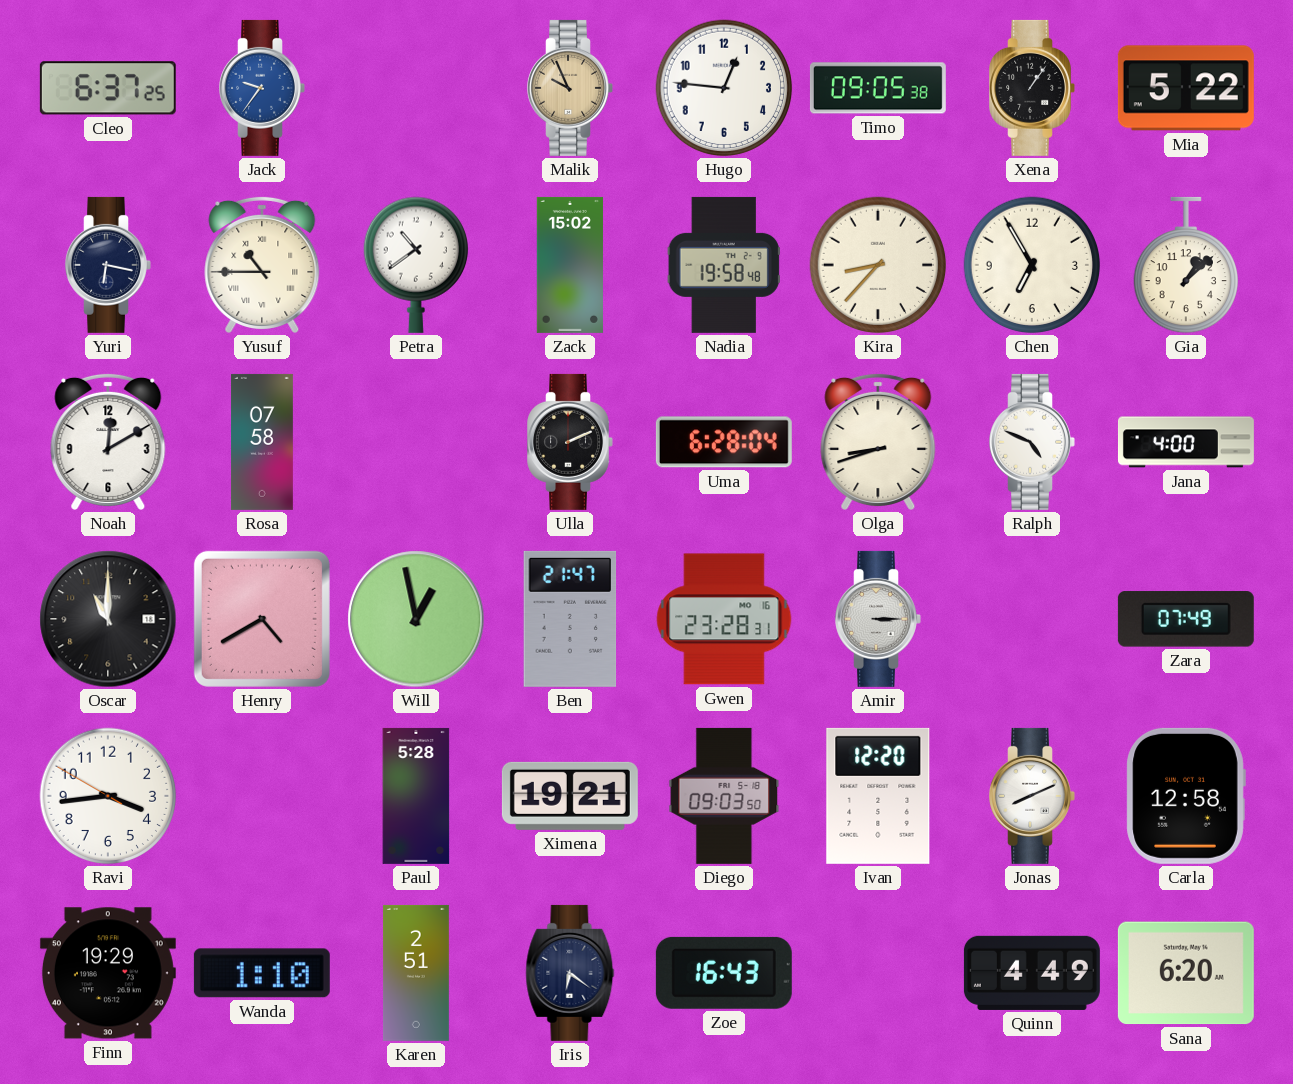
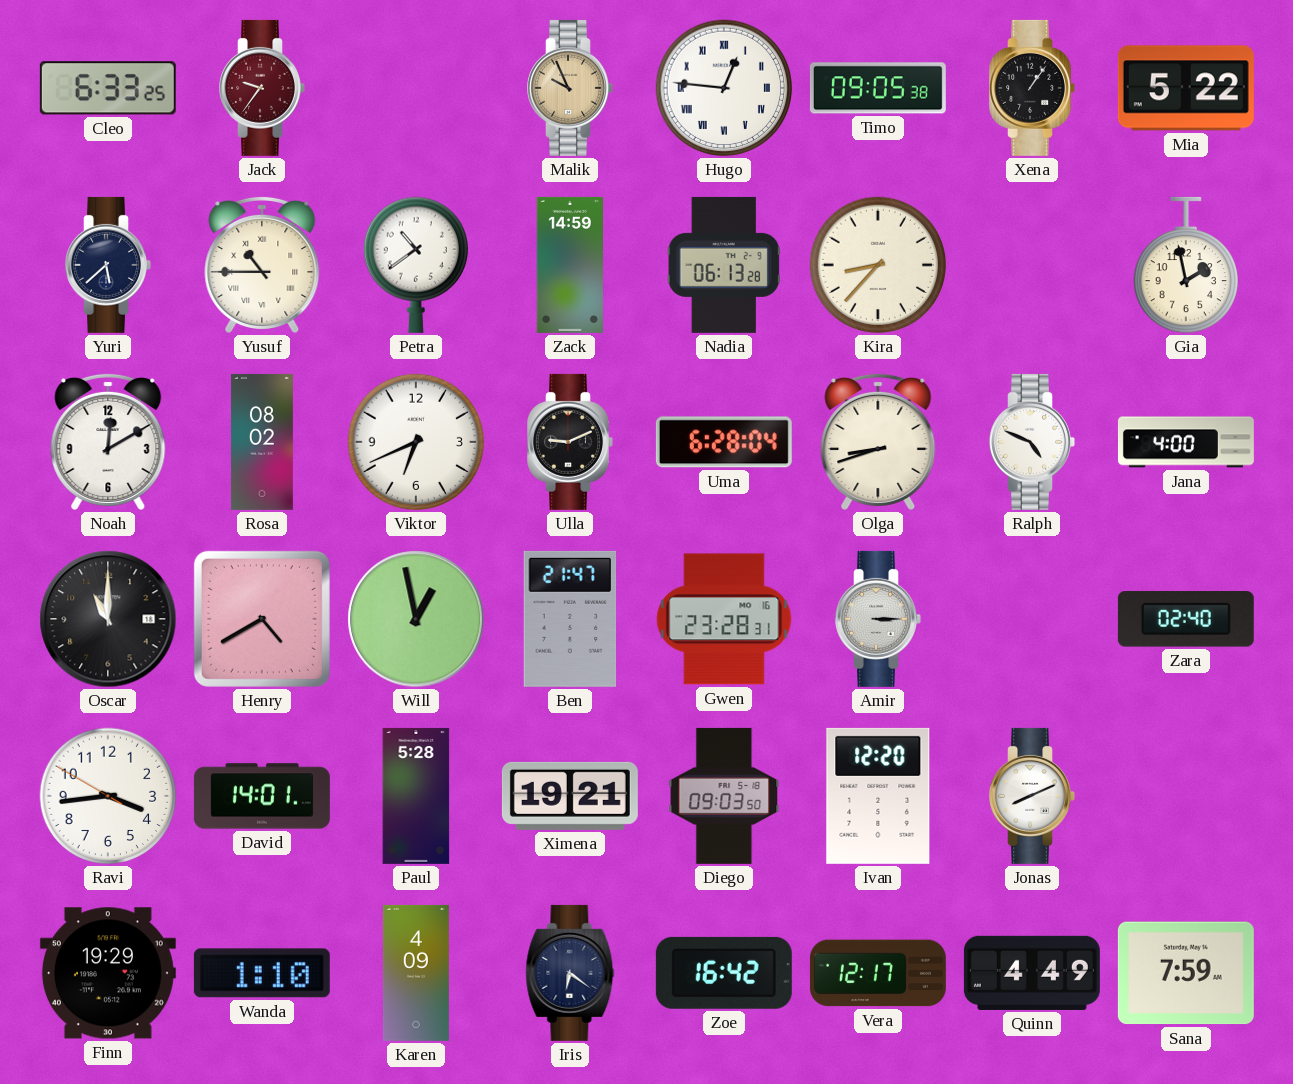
Cleo: 6:37 -> 6:33 (108, 88)
Jack dial: blue -> burgundy (262, 88)
Hugo numerals: Arabic -> Roman (724, 88)
Yuri: 6:17 -> 5:38 (108, 265)
Zack: 15:02 -> 14:59 (570, 265)
Nadia: 19:58 -> 06:13 (724, 265)
Chen: 6:55 -> none (1032, 265)
Gia: 1:08 -> 1:58 (1185, 265)
Rosa: 07:58 -> 08:02 (262, 442)
Viktor: none -> 6:41 (416, 442)
Ulla: 2:11 -> 9:11 (570, 442)
Zara: 07:49 -> 02:40 (1186, 619)
David: none -> 14:01 (262, 796)
Carla: 12:58 -> none (1186, 796)
Karen: 2:51 -> 4:09 (416, 973)
Zoe: 16:43 -> 16:42 (724, 973)
Vera: none -> 12:17 (878, 973)
Sana: 6:20 -> 7:59 (1186, 973)
